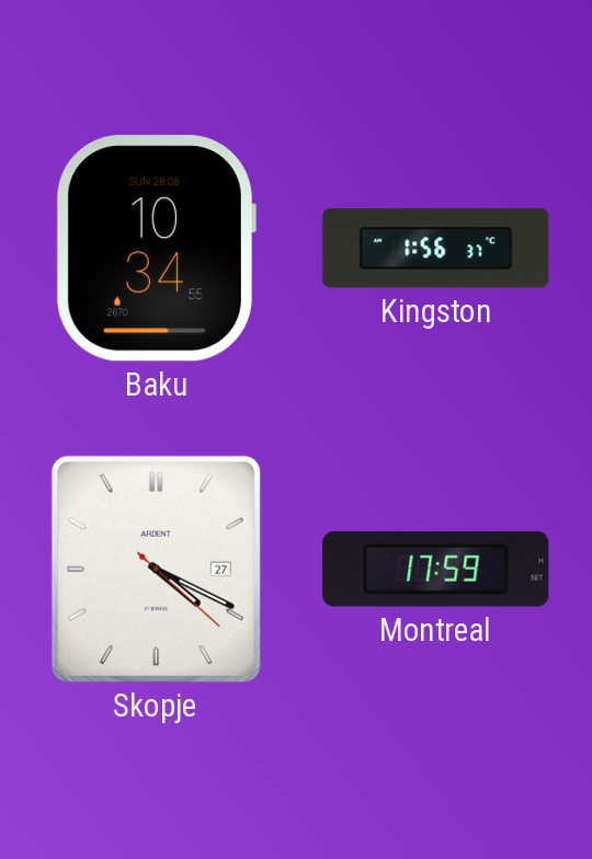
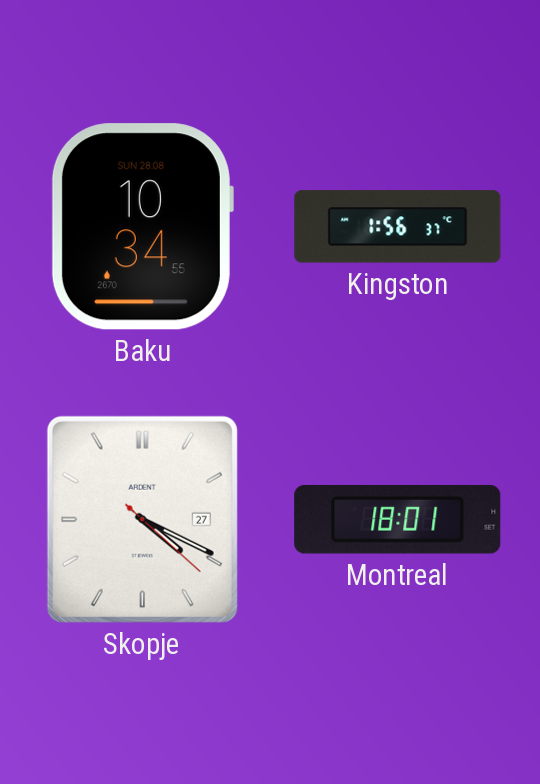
Montreal: 17:59 -> 18:01 (398, 519)
